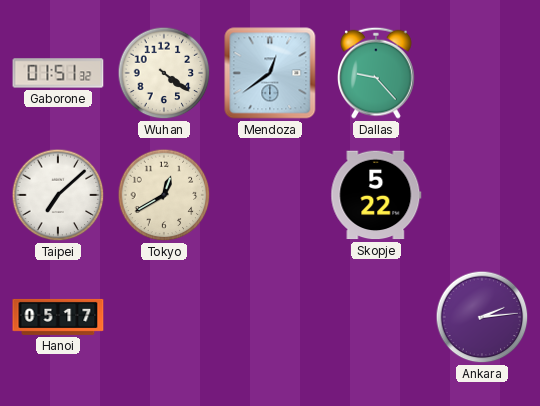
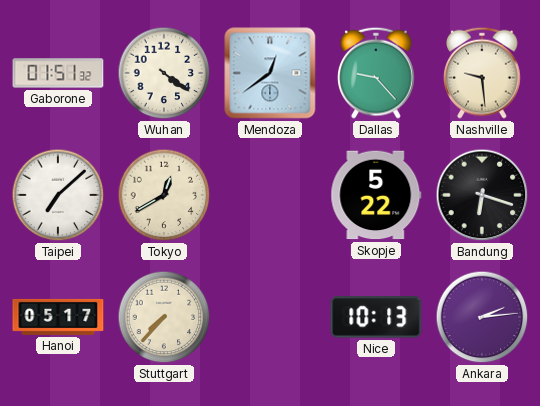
Nashville: none -> 9:29 (483, 73)
Bandung: none -> 6:18 (482, 195)
Stuttgart: none -> 7:37 (164, 317)
Nice: none -> 10:13 (376, 317)
